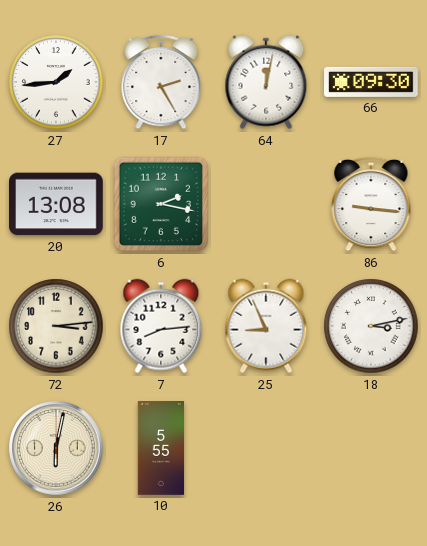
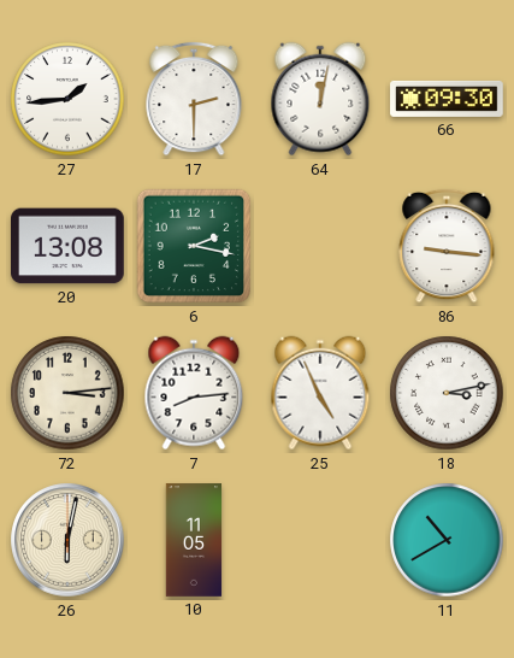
17: 2:25 -> 2:30 (194, 99)
25: 8:56 -> 4:56 (320, 393)
10: 5:55 -> 11:05 (194, 540)
11: none -> 10:40 (447, 540)
